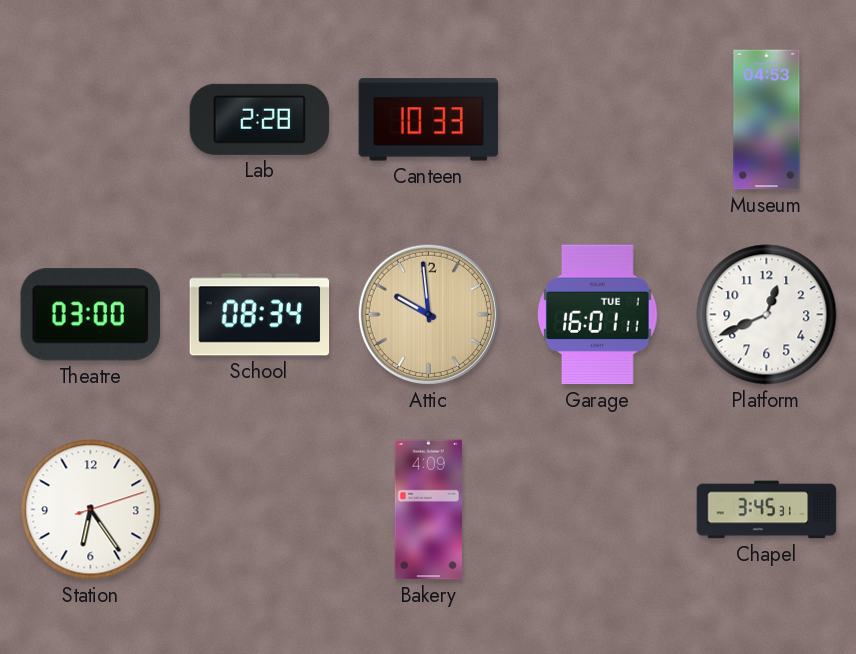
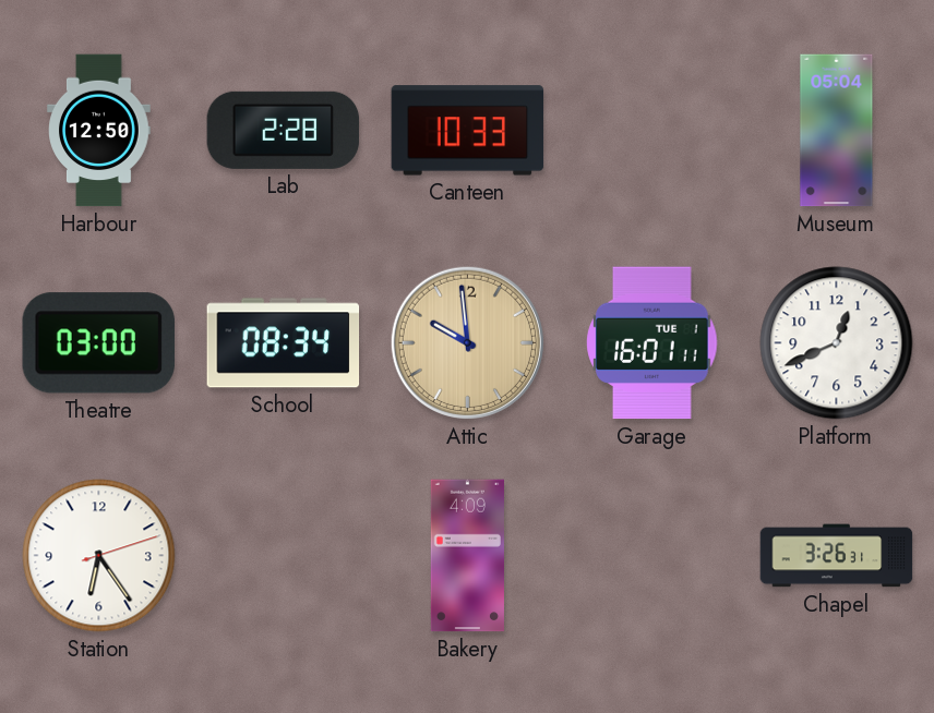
Harbour: none -> 12:50 (99, 131)
Museum: 04:53 -> 05:04 (837, 131)
Chapel: 3:45 -> 3:26 (837, 556)
